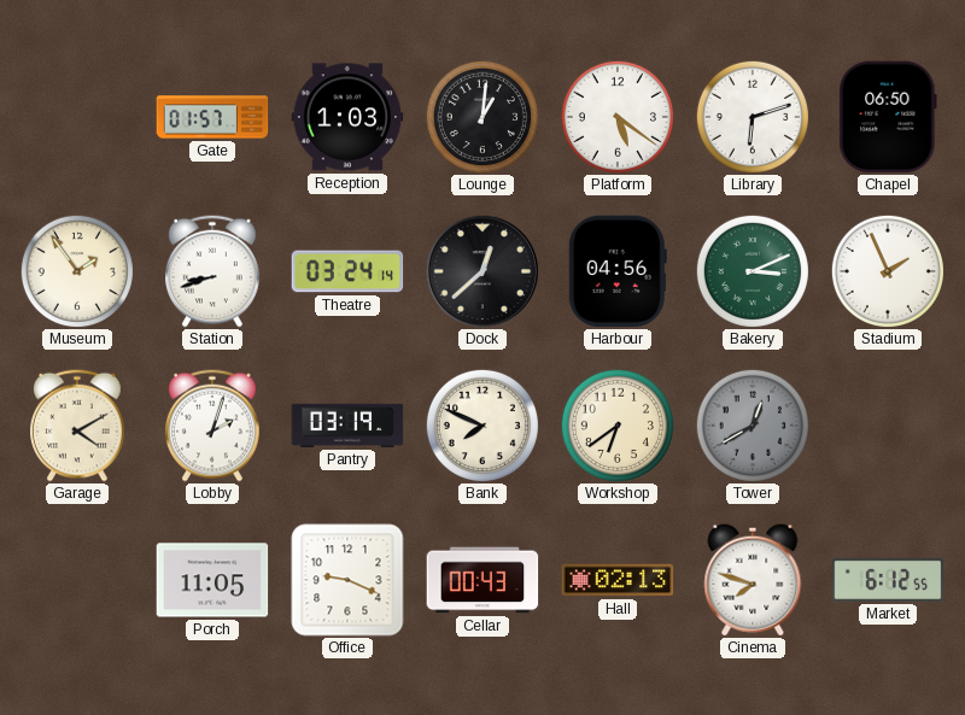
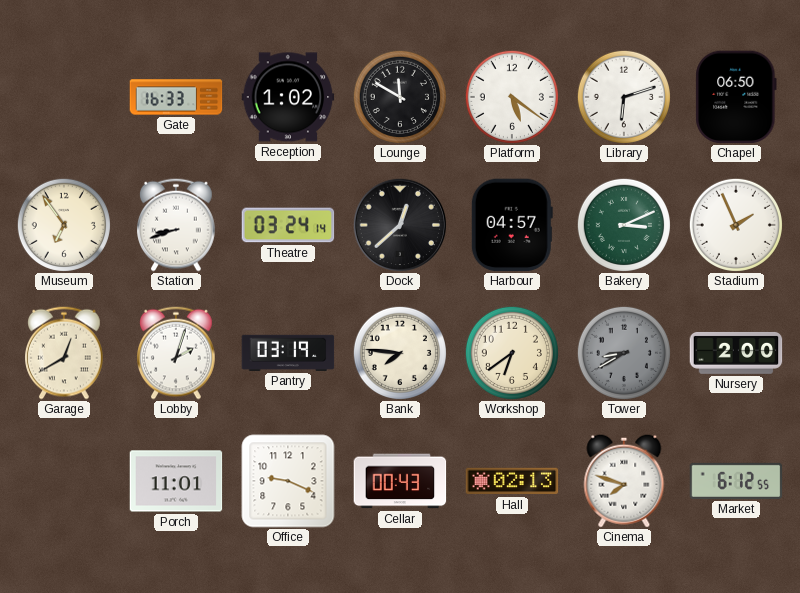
Gate: 01:57 -> 16:33 (176, 97)
Reception: 1:03 -> 1:02 (288, 97)
Lounge: 1:01 -> 11:50 (400, 97)
Museum: 1:54 -> 6:54 (64, 225)
Harbour: 04:56 -> 04:57 (512, 225)
Garage: 4:10 -> 12:40 (65, 353)
Bank: 7:49 -> 7:46 (400, 353)
Tower: 12:40 -> 8:40 (624, 353)
Nursery: none -> 2:00 (736, 353)
Porch: 11:05 -> 11:01 (176, 481)
